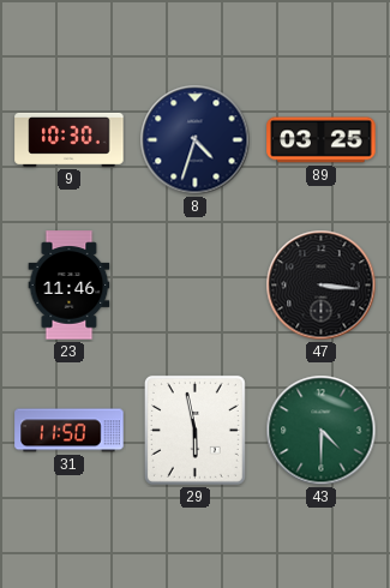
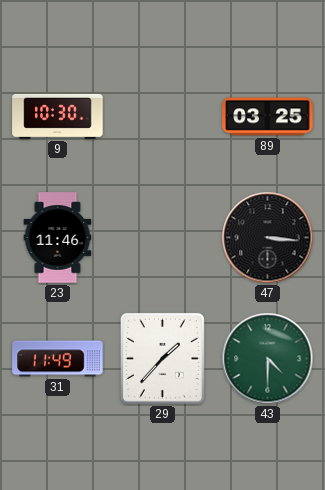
8: 4:33 -> none (196, 140)
31: 11:50 -> 11:49 (58, 359)
29: 5:58 -> 1:37 (162, 358)
